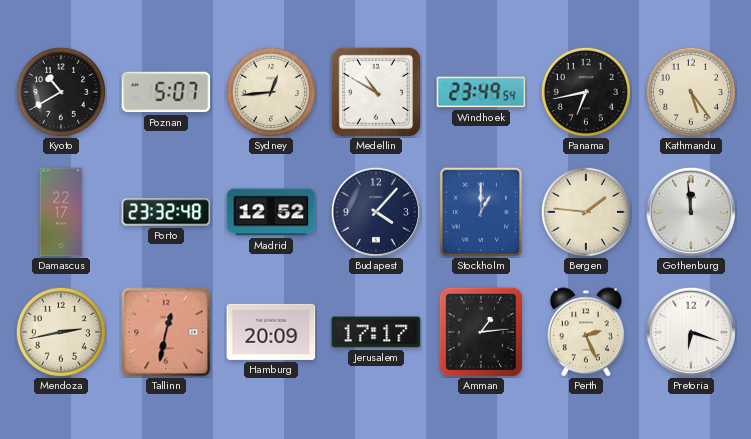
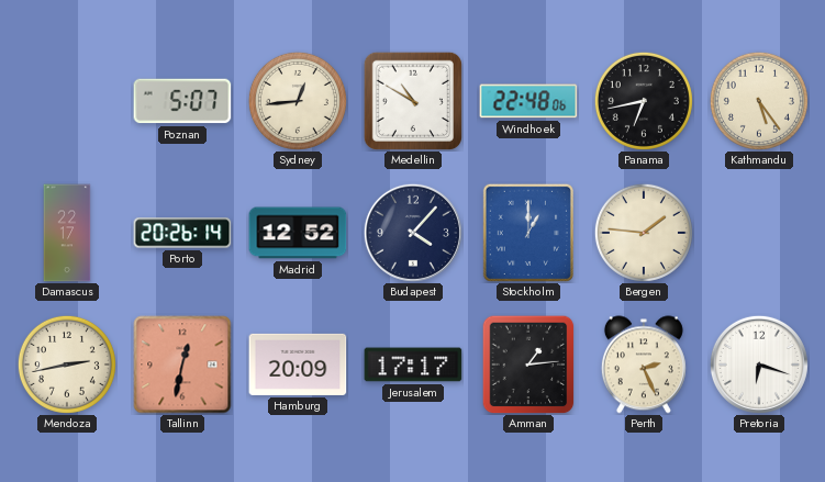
Kyoto: 10:40 -> none (61, 92)
Windhoek: 23:49 -> 22:48 (528, 101)
Porto: 23:32 -> 20:26 (182, 233)
Gothenburg: 11:59 -> none (691, 212)
